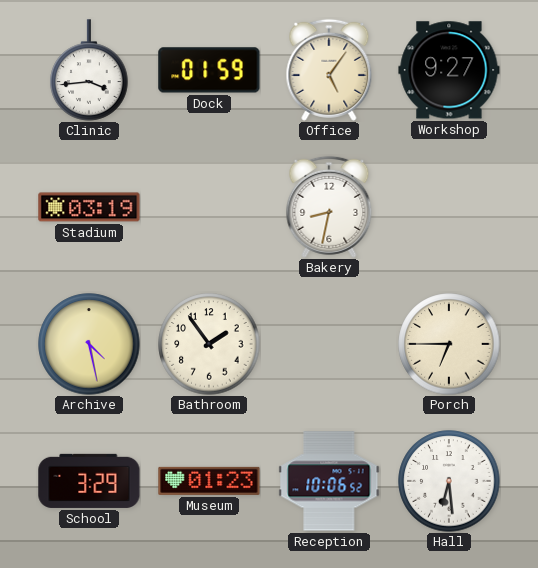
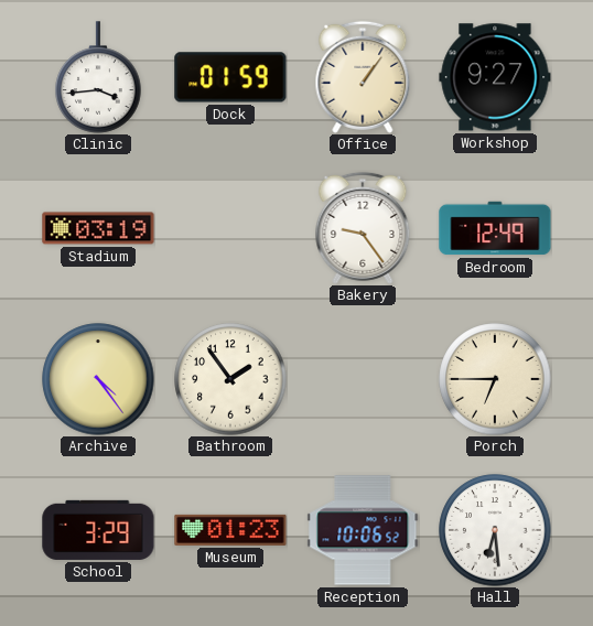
Office: 5:06 -> 1:06 (363, 77)
Bakery: 8:32 -> 9:24 (363, 228)
Bedroom: none -> 12:49 (495, 228)
Archive: 4:28 -> 4:24 (98, 379)
